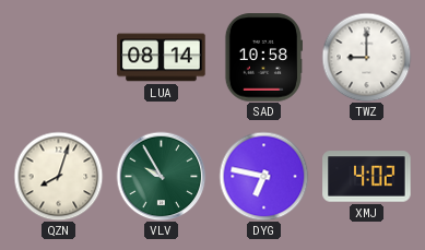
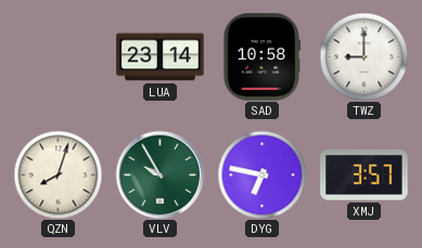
LUA: 08:14 -> 23:14 (161, 57)
XMJ: 4:02 -> 3:57 (365, 175)
